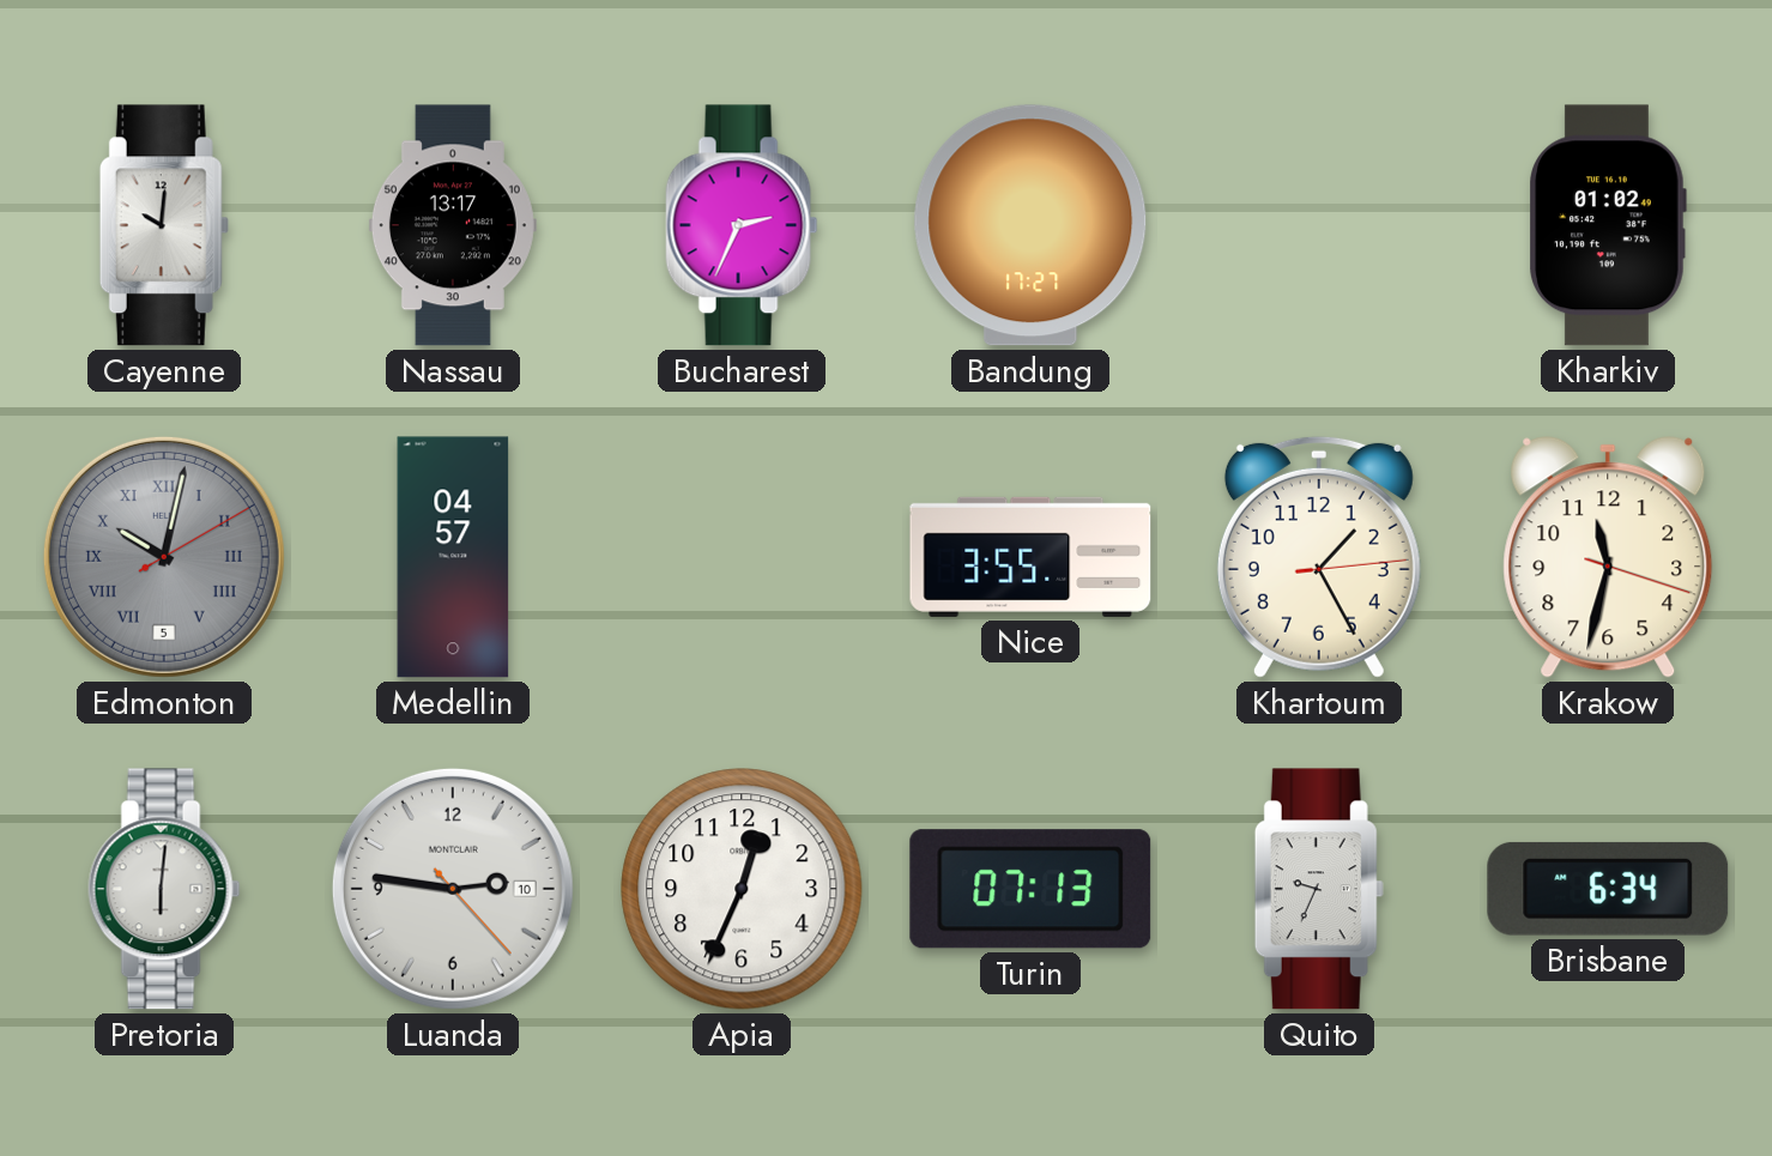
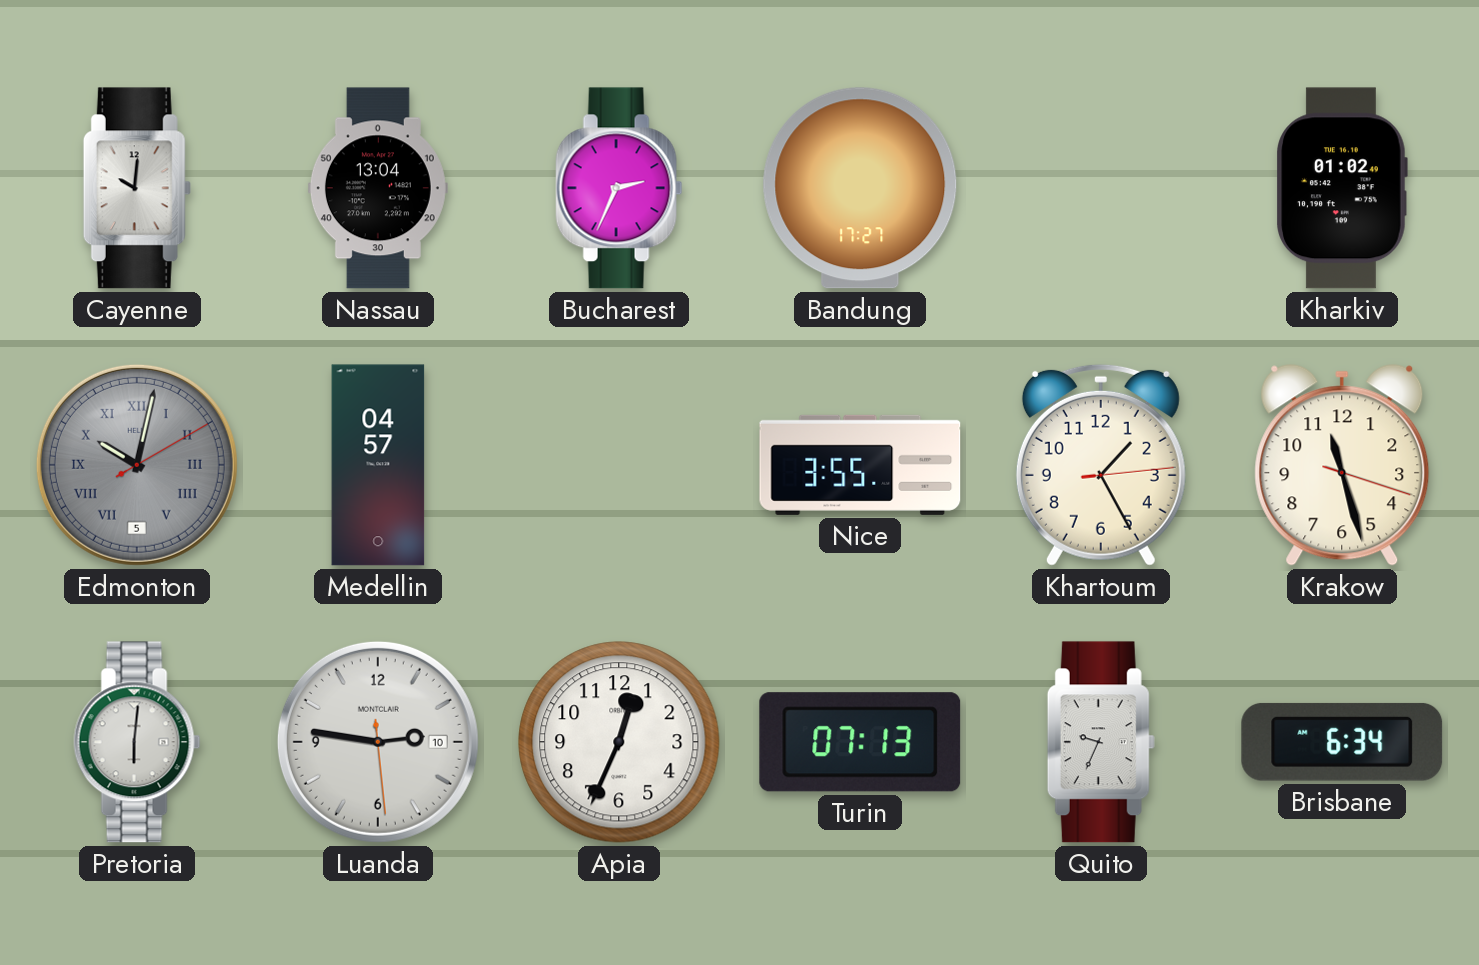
Nassau: 13:17 -> 13:04 (378, 188)
Krakow: 11:32 -> 11:27 (1342, 465)
Luanda: 2:46:23 -> 2:46:29 (378, 742)
